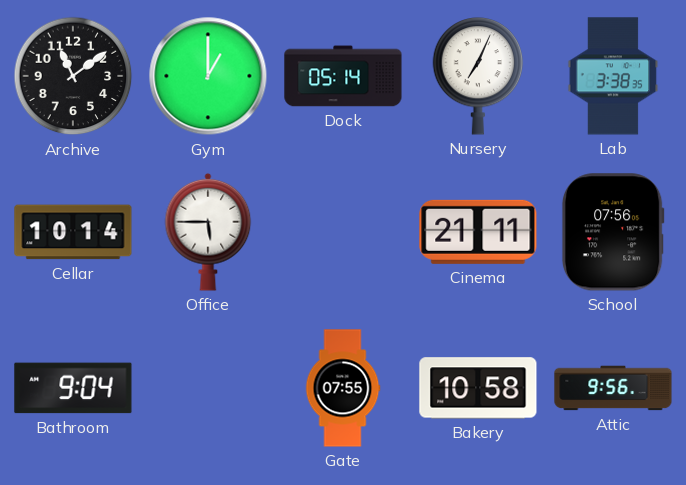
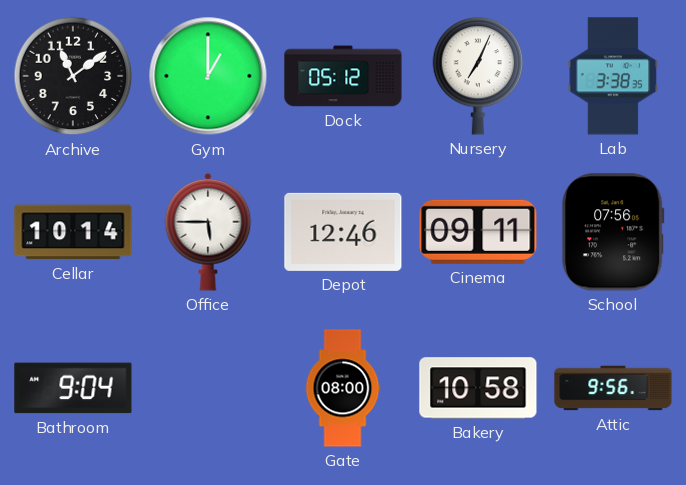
Dock: 05:14 -> 05:12 (343, 76)
Depot: none -> 12:46 (343, 232)
Cinema: 21:11 -> 09:11 (478, 232)
Gate: 07:55 -> 08:00 (343, 388)
